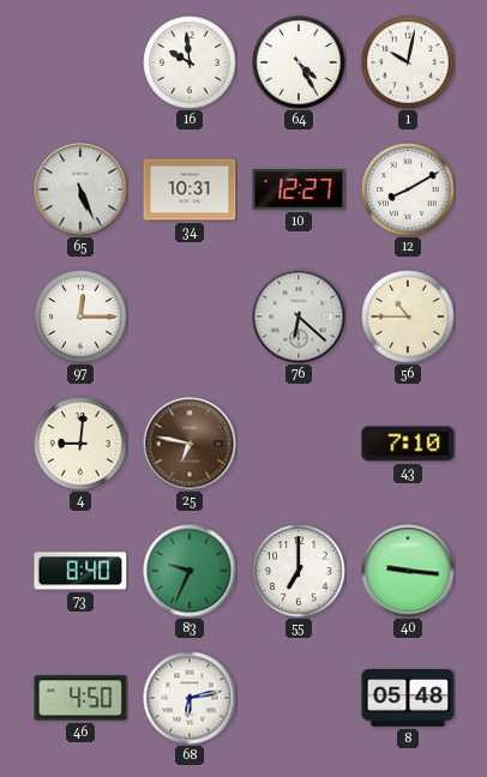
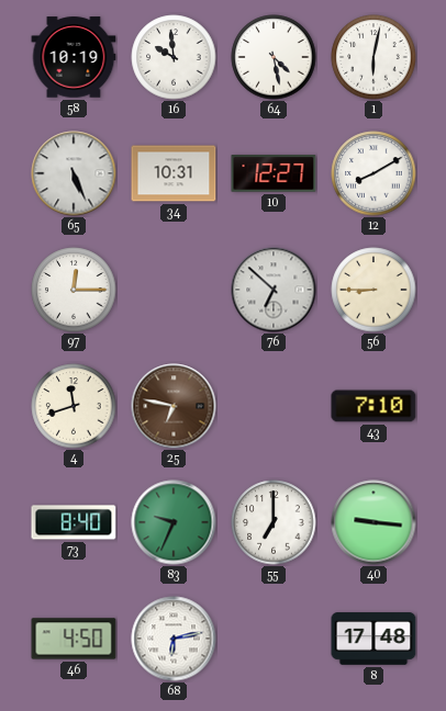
58: none -> 10:19 (74, 57)
64: 4:25 -> 4:28 (274, 57)
1: 10:02 -> 6:02 (373, 57)
76: 6:22 -> 6:52 (274, 290)
56: 10:45 -> 8:45 (373, 290)
4: 9:01 -> 11:42 (74, 406)
8: 05:48 -> 17:48 (373, 639)
